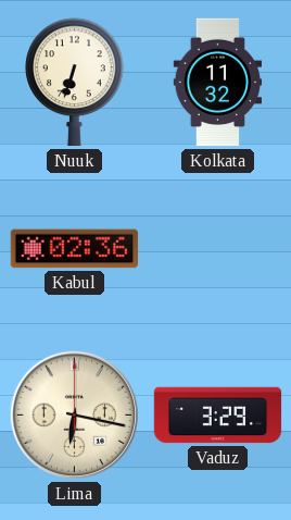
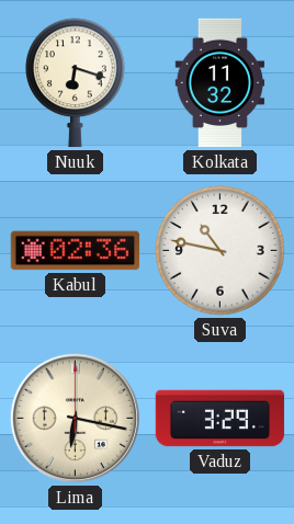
Nuuk: 6:33 -> 6:18 (76, 83)
Suva: none -> 10:47 (220, 251)
